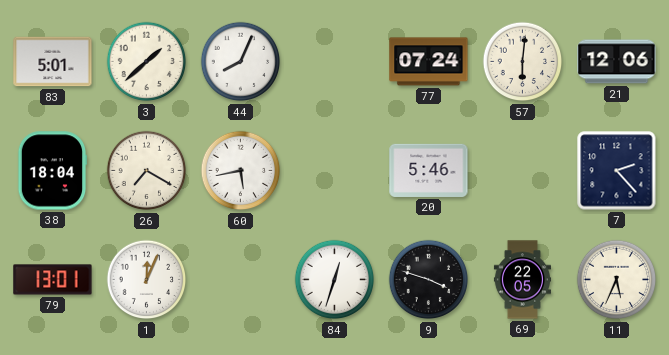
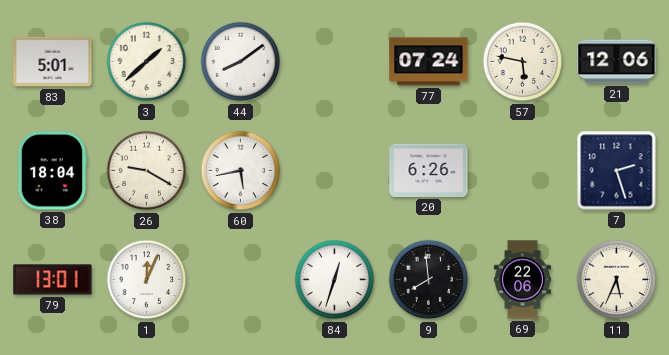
44: 8:04 -> 8:09 (241, 62)
57: 6:01 -> 5:47 (523, 62)
26: 7:20 -> 9:20 (147, 171)
20: 5:46 -> 6:26 (429, 170)
7: 2:23 -> 2:27 (617, 171)
9: 3:48 -> 7:59 (429, 280)
69: 22:05 -> 22:06 (522, 280)
